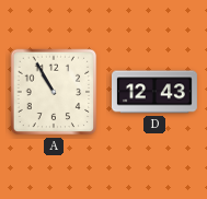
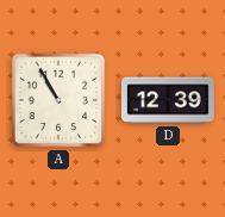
D: 12:43 -> 12:39 (168, 100)
